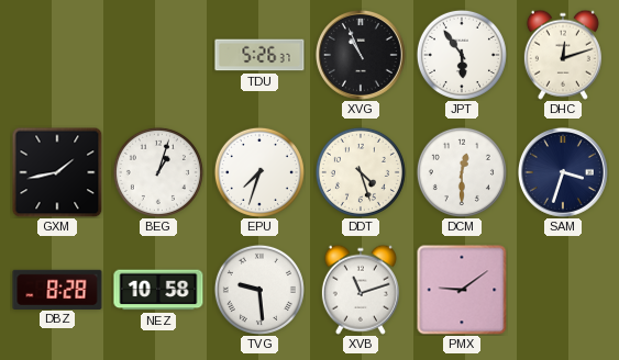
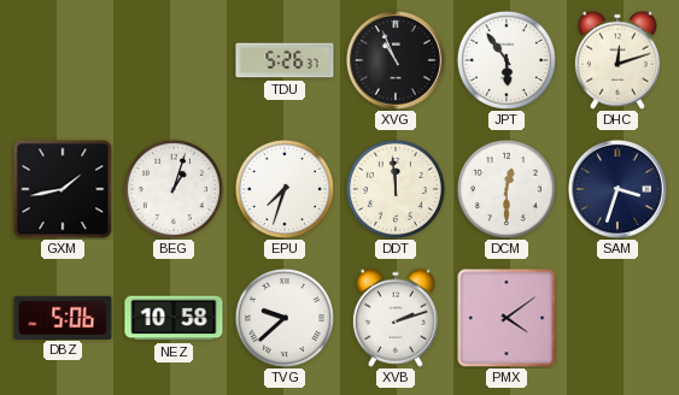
DDT: 4:27 -> 11:59 (396, 189)
DBZ: 8:28 -> 5:06 (63, 317)
TVG: 9:29 -> 9:38 (285, 318)
XVB: 11:12 -> 2:12 (396, 318)
PMX: 9:09 -> 4:09 (507, 318)
